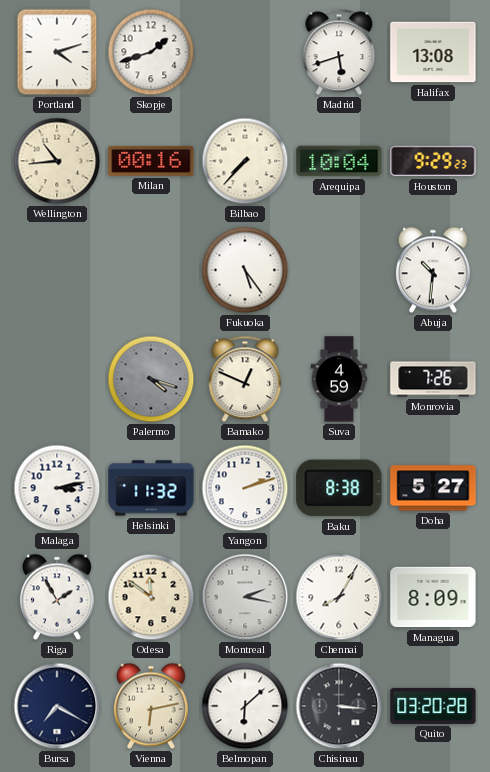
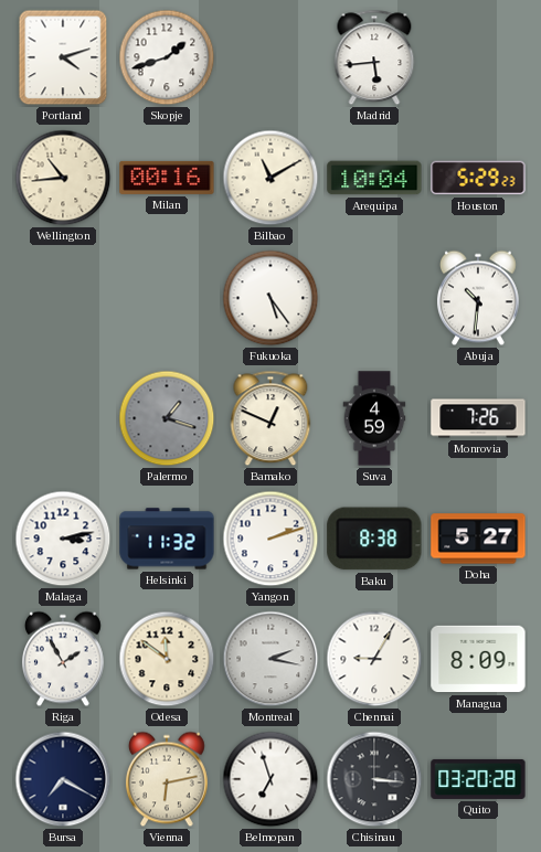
Madrid: 5:42 -> 5:44 (374, 57)
Halifax: 13:08 -> none (433, 52)
Bilbao: 7:37 -> 11:10 (270, 178)
Houston: 9:29 -> 5:29 (478, 178)
Palermo: 4:18 -> 1:18 (167, 418)
Chennai: 8:05 -> 9:05 (374, 659)
Belmopan: 6:08 -> 6:57 (270, 779)
